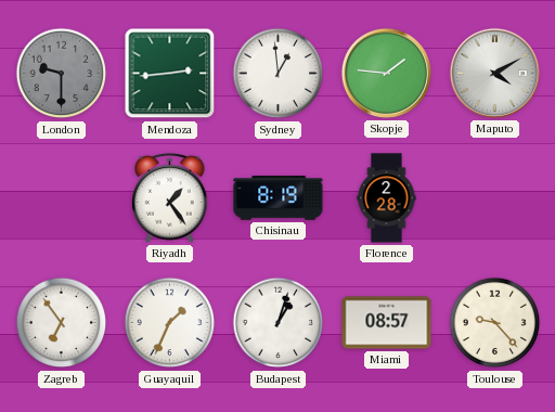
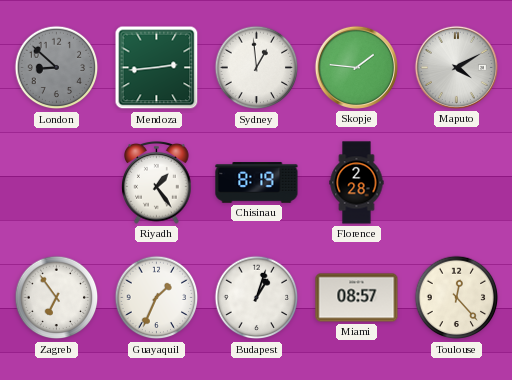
London: 9:30 -> 8:52 (57, 68)
Toulouse: 9:23 -> 12:23 (457, 298)
